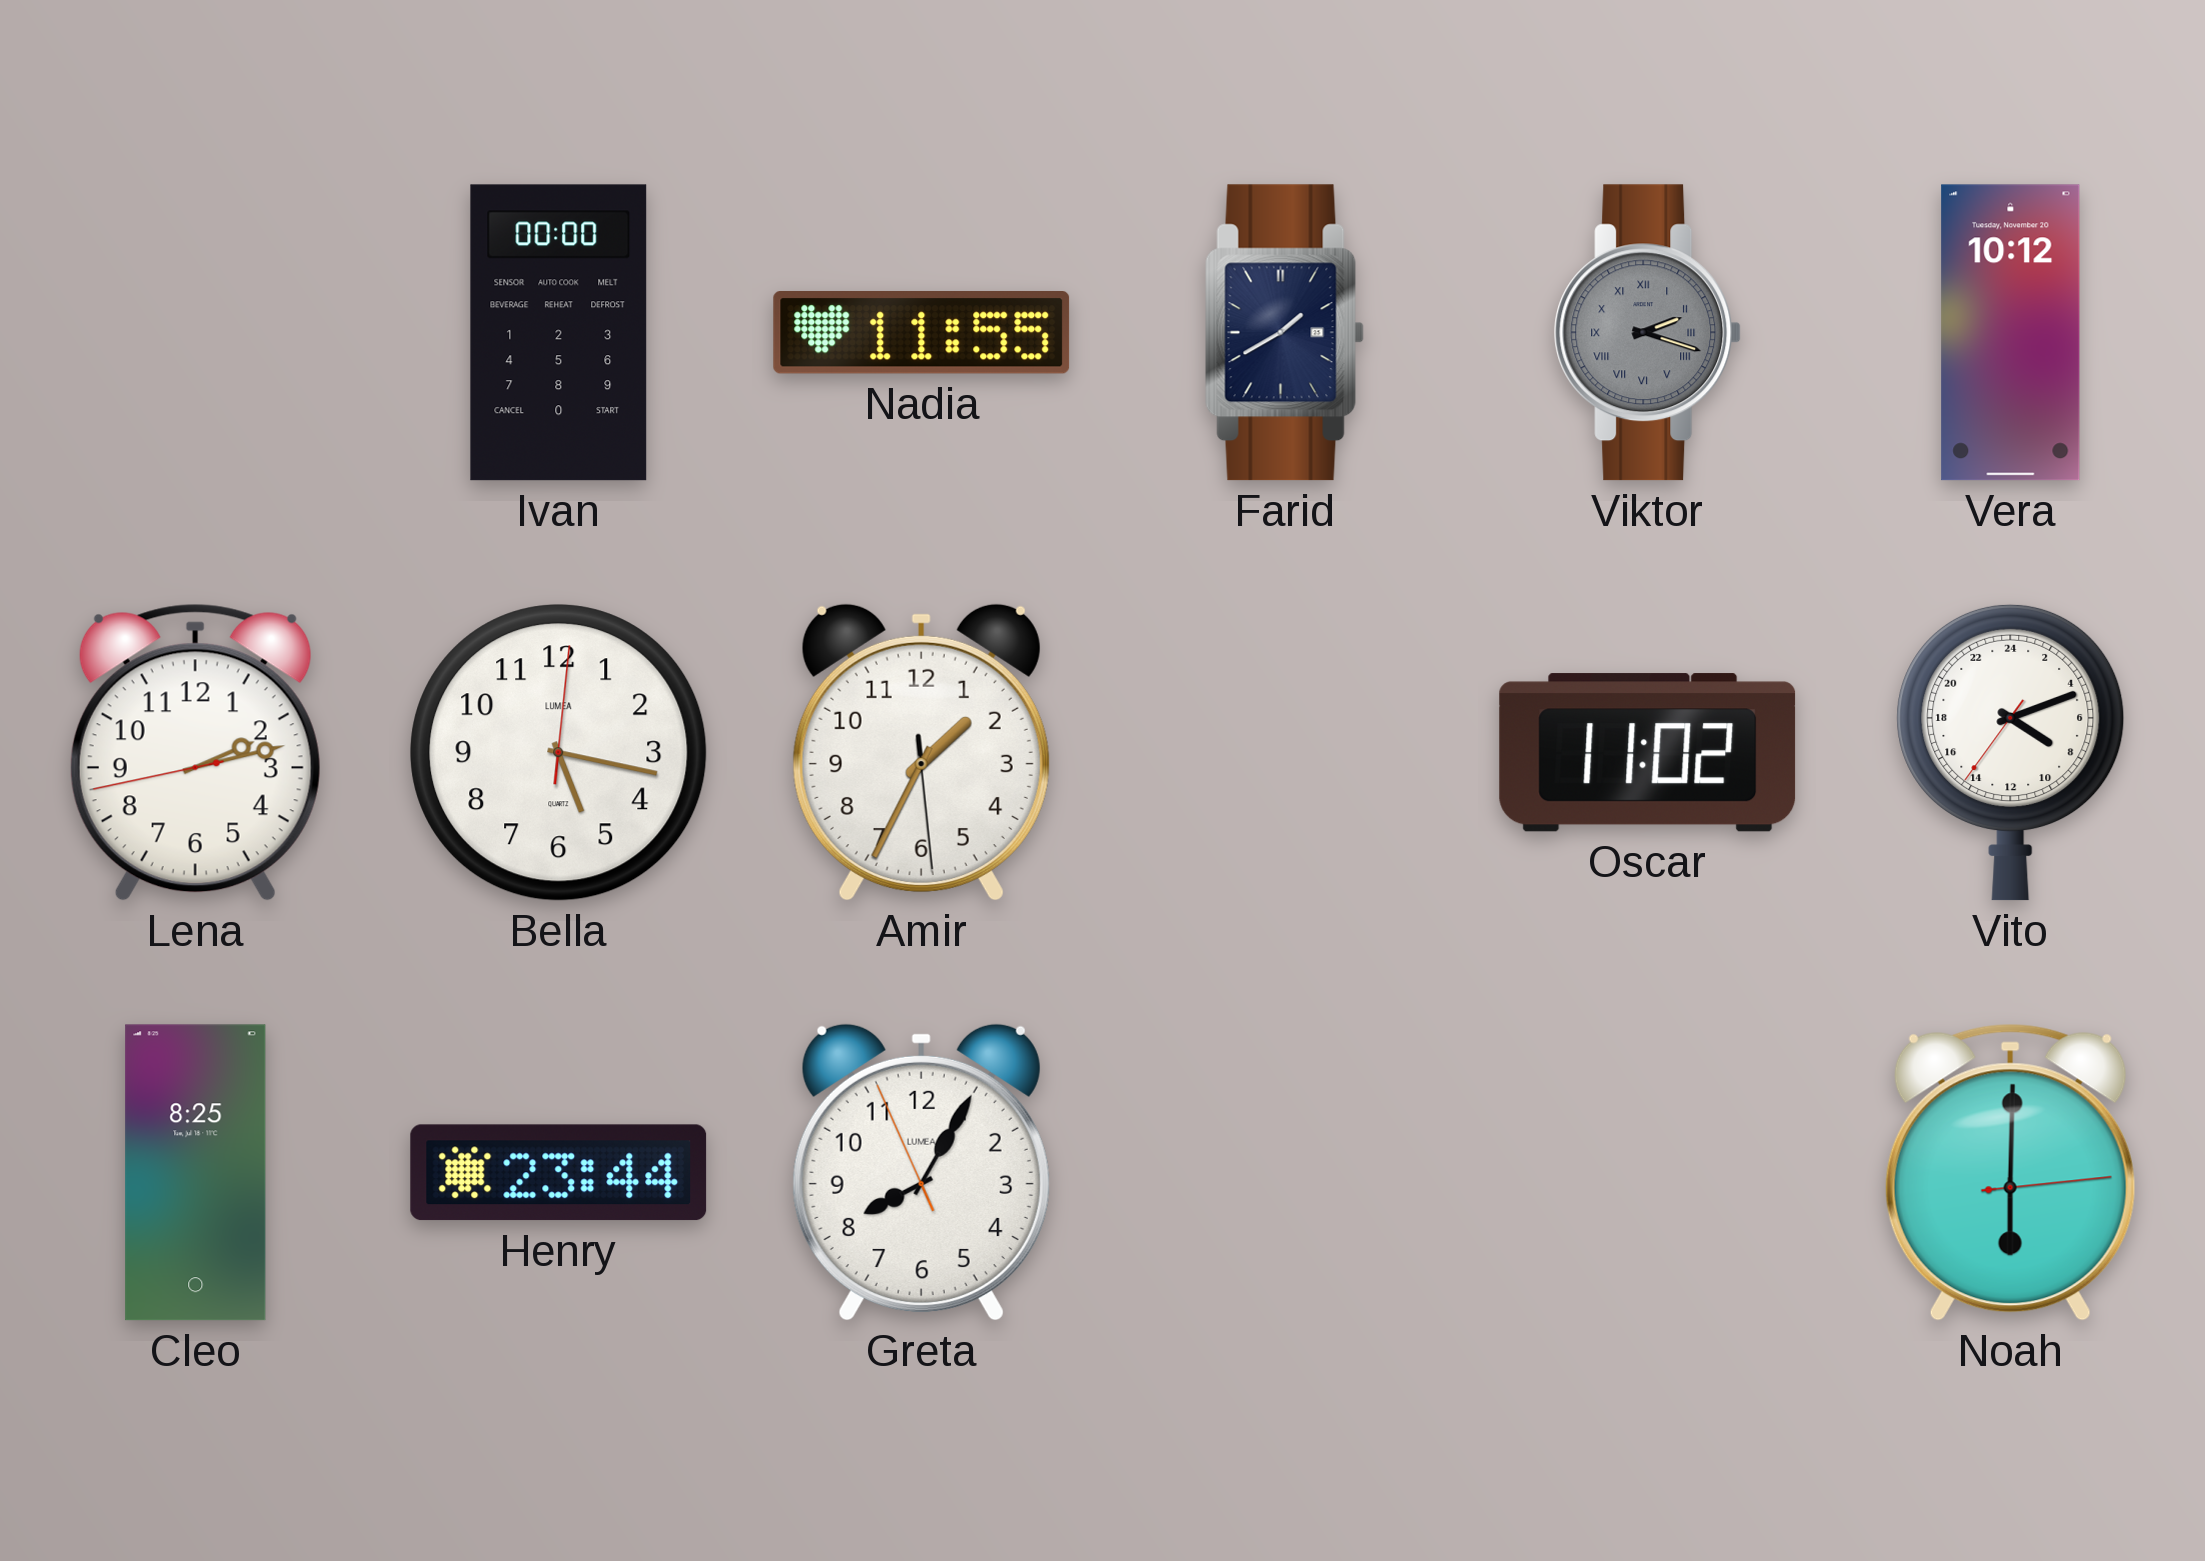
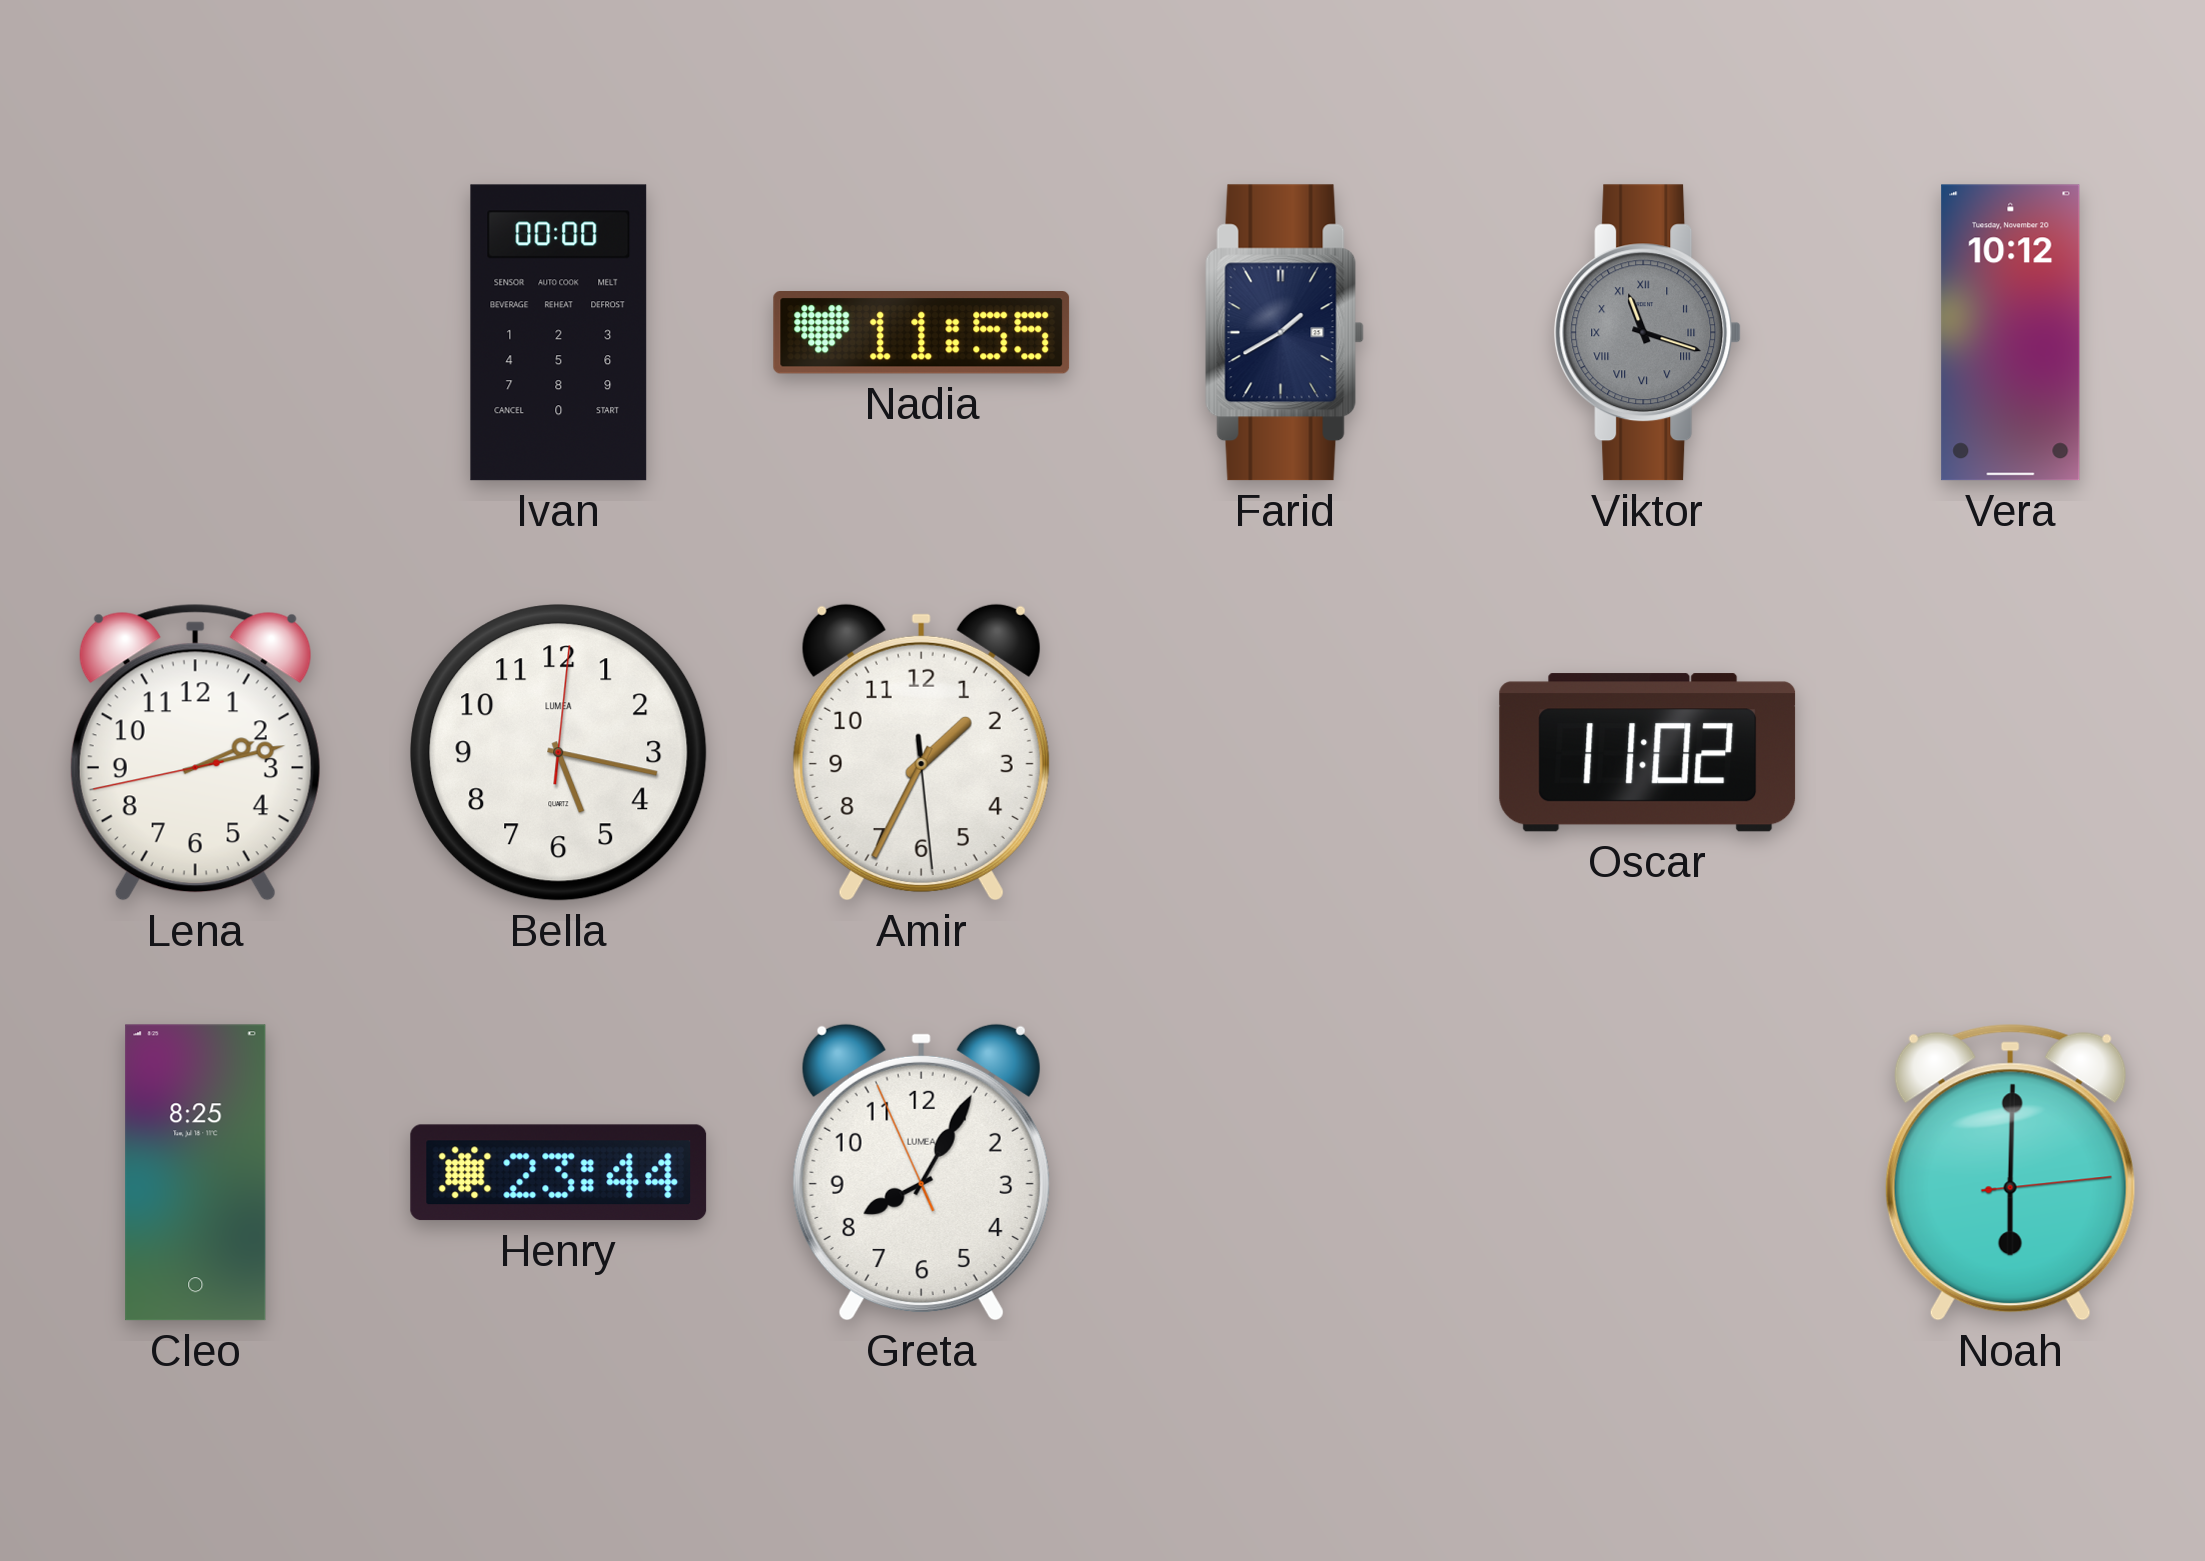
Viktor: 2:18 -> 11:18 (1648, 333)
Vito: 8:11 -> none (2011, 752)
